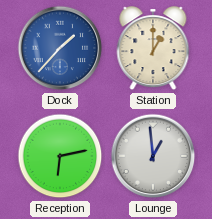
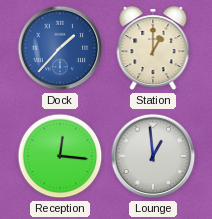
Reception: 6:13 -> 12:16 (60, 156)
